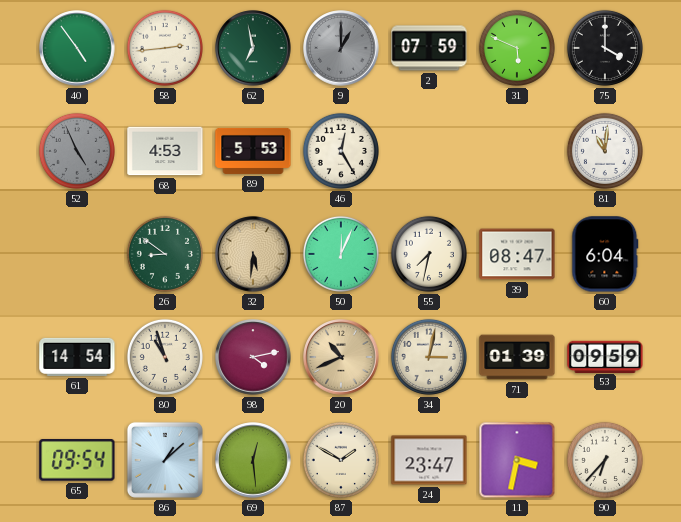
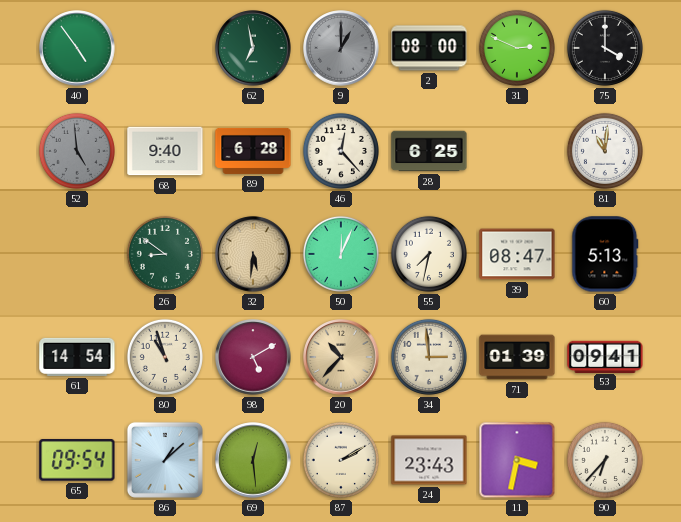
58: 2:44 -> none (165, 48)
2: 07:59 -> 08:00 (429, 48)
31: 5:49 -> 2:49 (517, 48)
52: 4:56 -> 4:59 (77, 151)
68: 4:53 -> 9:40 (165, 151)
89: 5:53 -> 6:28 (253, 151)
46: 12:25 -> 12:23 (341, 151)
28: none -> 6:25 (429, 151)
60: 6:04 -> 5:13 (605, 254)
98: 4:13 -> 5:10 (253, 357)
20: 10:41 -> 10:37 (341, 357)
34: 3:02 -> 2:59 (429, 357)
53: 09:59 -> 09:41 (605, 356)
87: 1:50 -> 2:10 (341, 460)
24: 23:47 -> 23:43 (429, 460)
